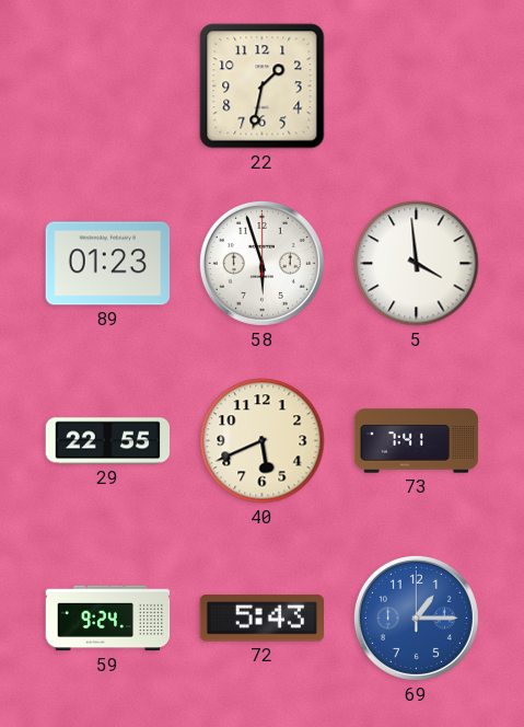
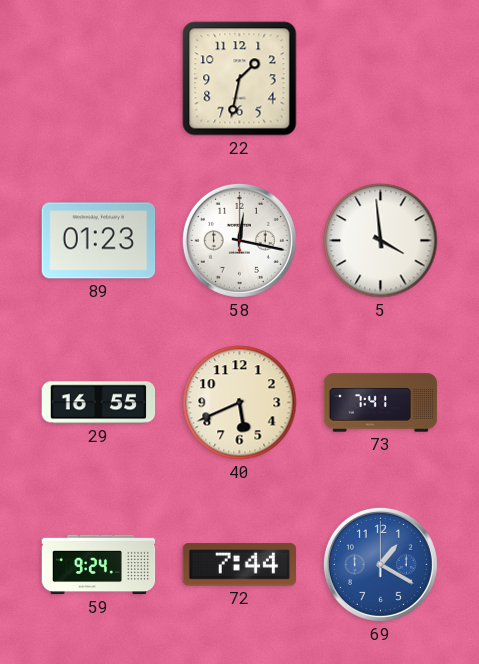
58: 5:57 -> 12:17 (239, 240)
29: 22:55 -> 16:55 (99, 403)
72: 5:43 -> 7:44 (239, 565)
69: 1:15 -> 1:20 (380, 564)
